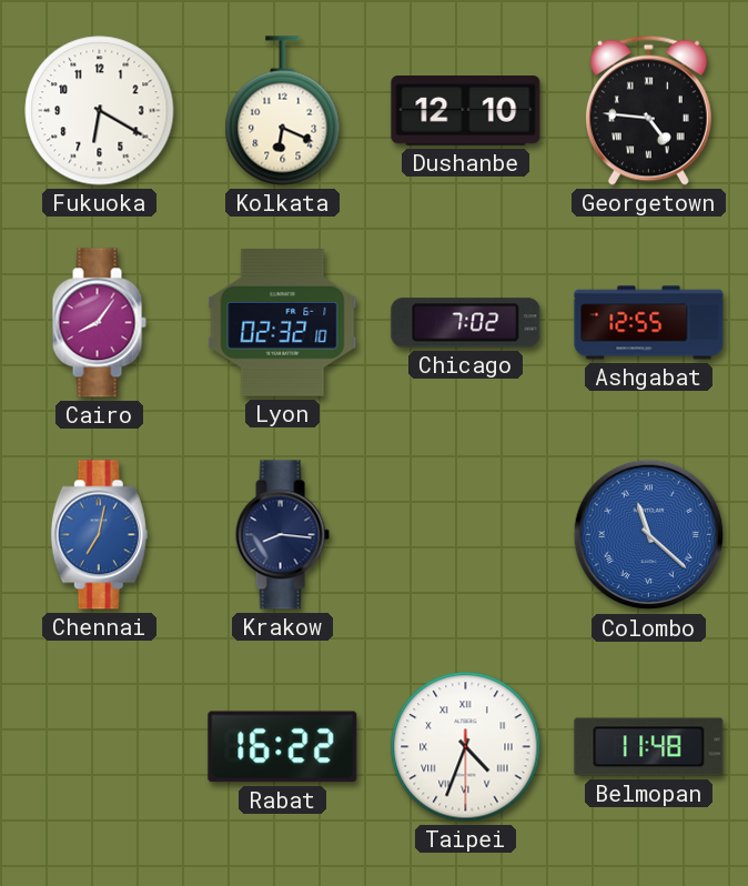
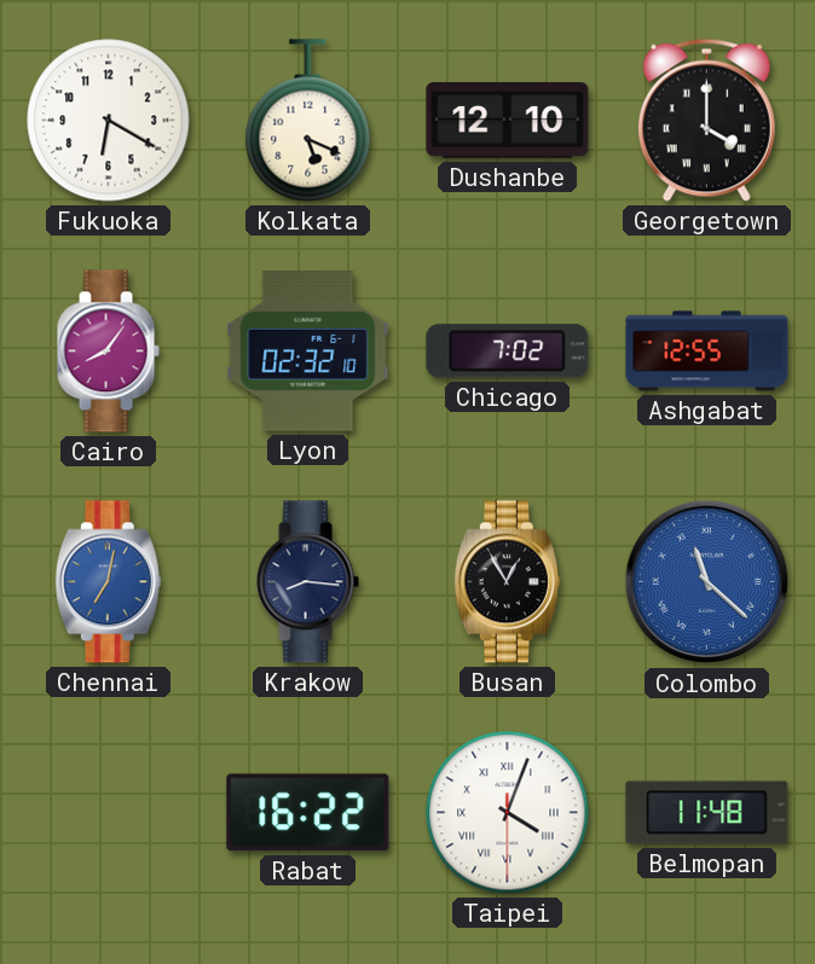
Kolkata: 6:19 -> 5:19 (308, 121)
Georgetown: 4:46 -> 4:00 (706, 120)
Busan: none -> 12:55 (507, 582)
Taipei: 4:33 -> 4:03 (508, 813)
